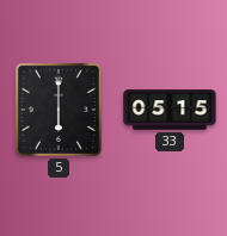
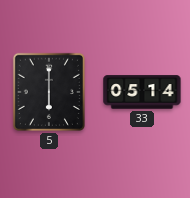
33: 05:15 -> 05:14 (142, 92)
